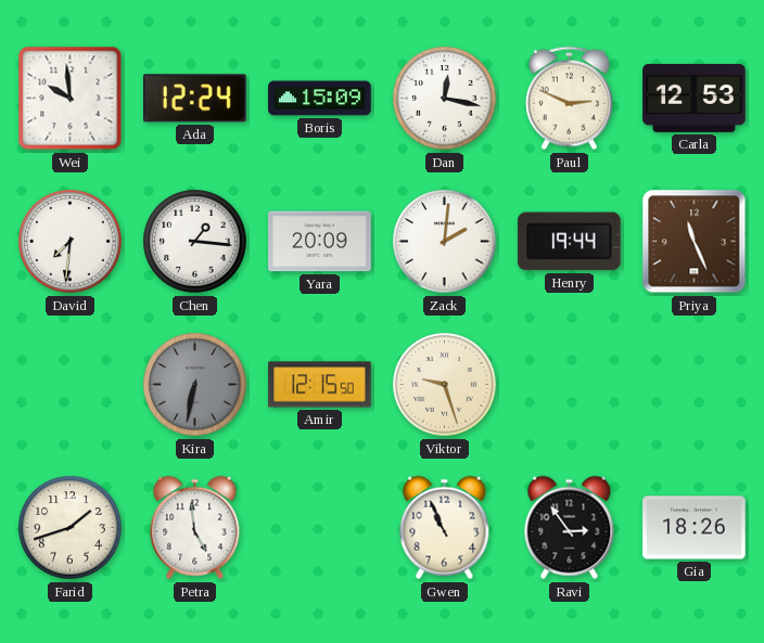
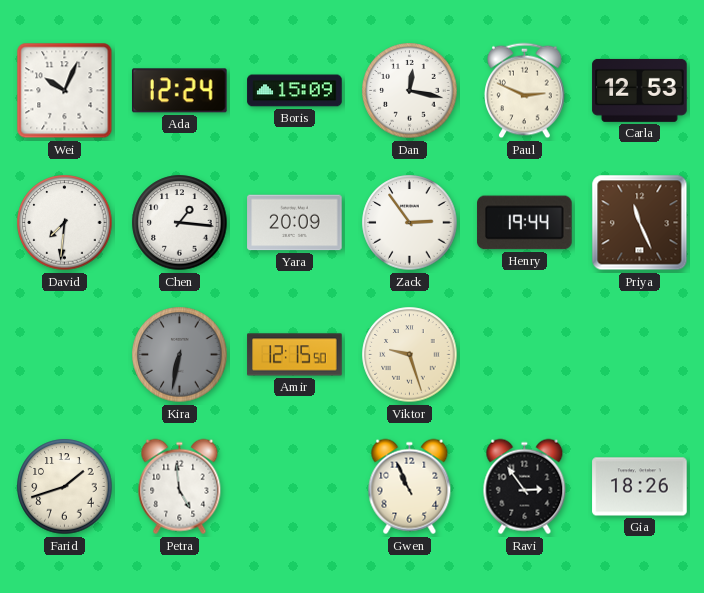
Wei: 9:59 -> 10:04 (65, 91)
Zack: 2:01 -> 2:54 (410, 223)
